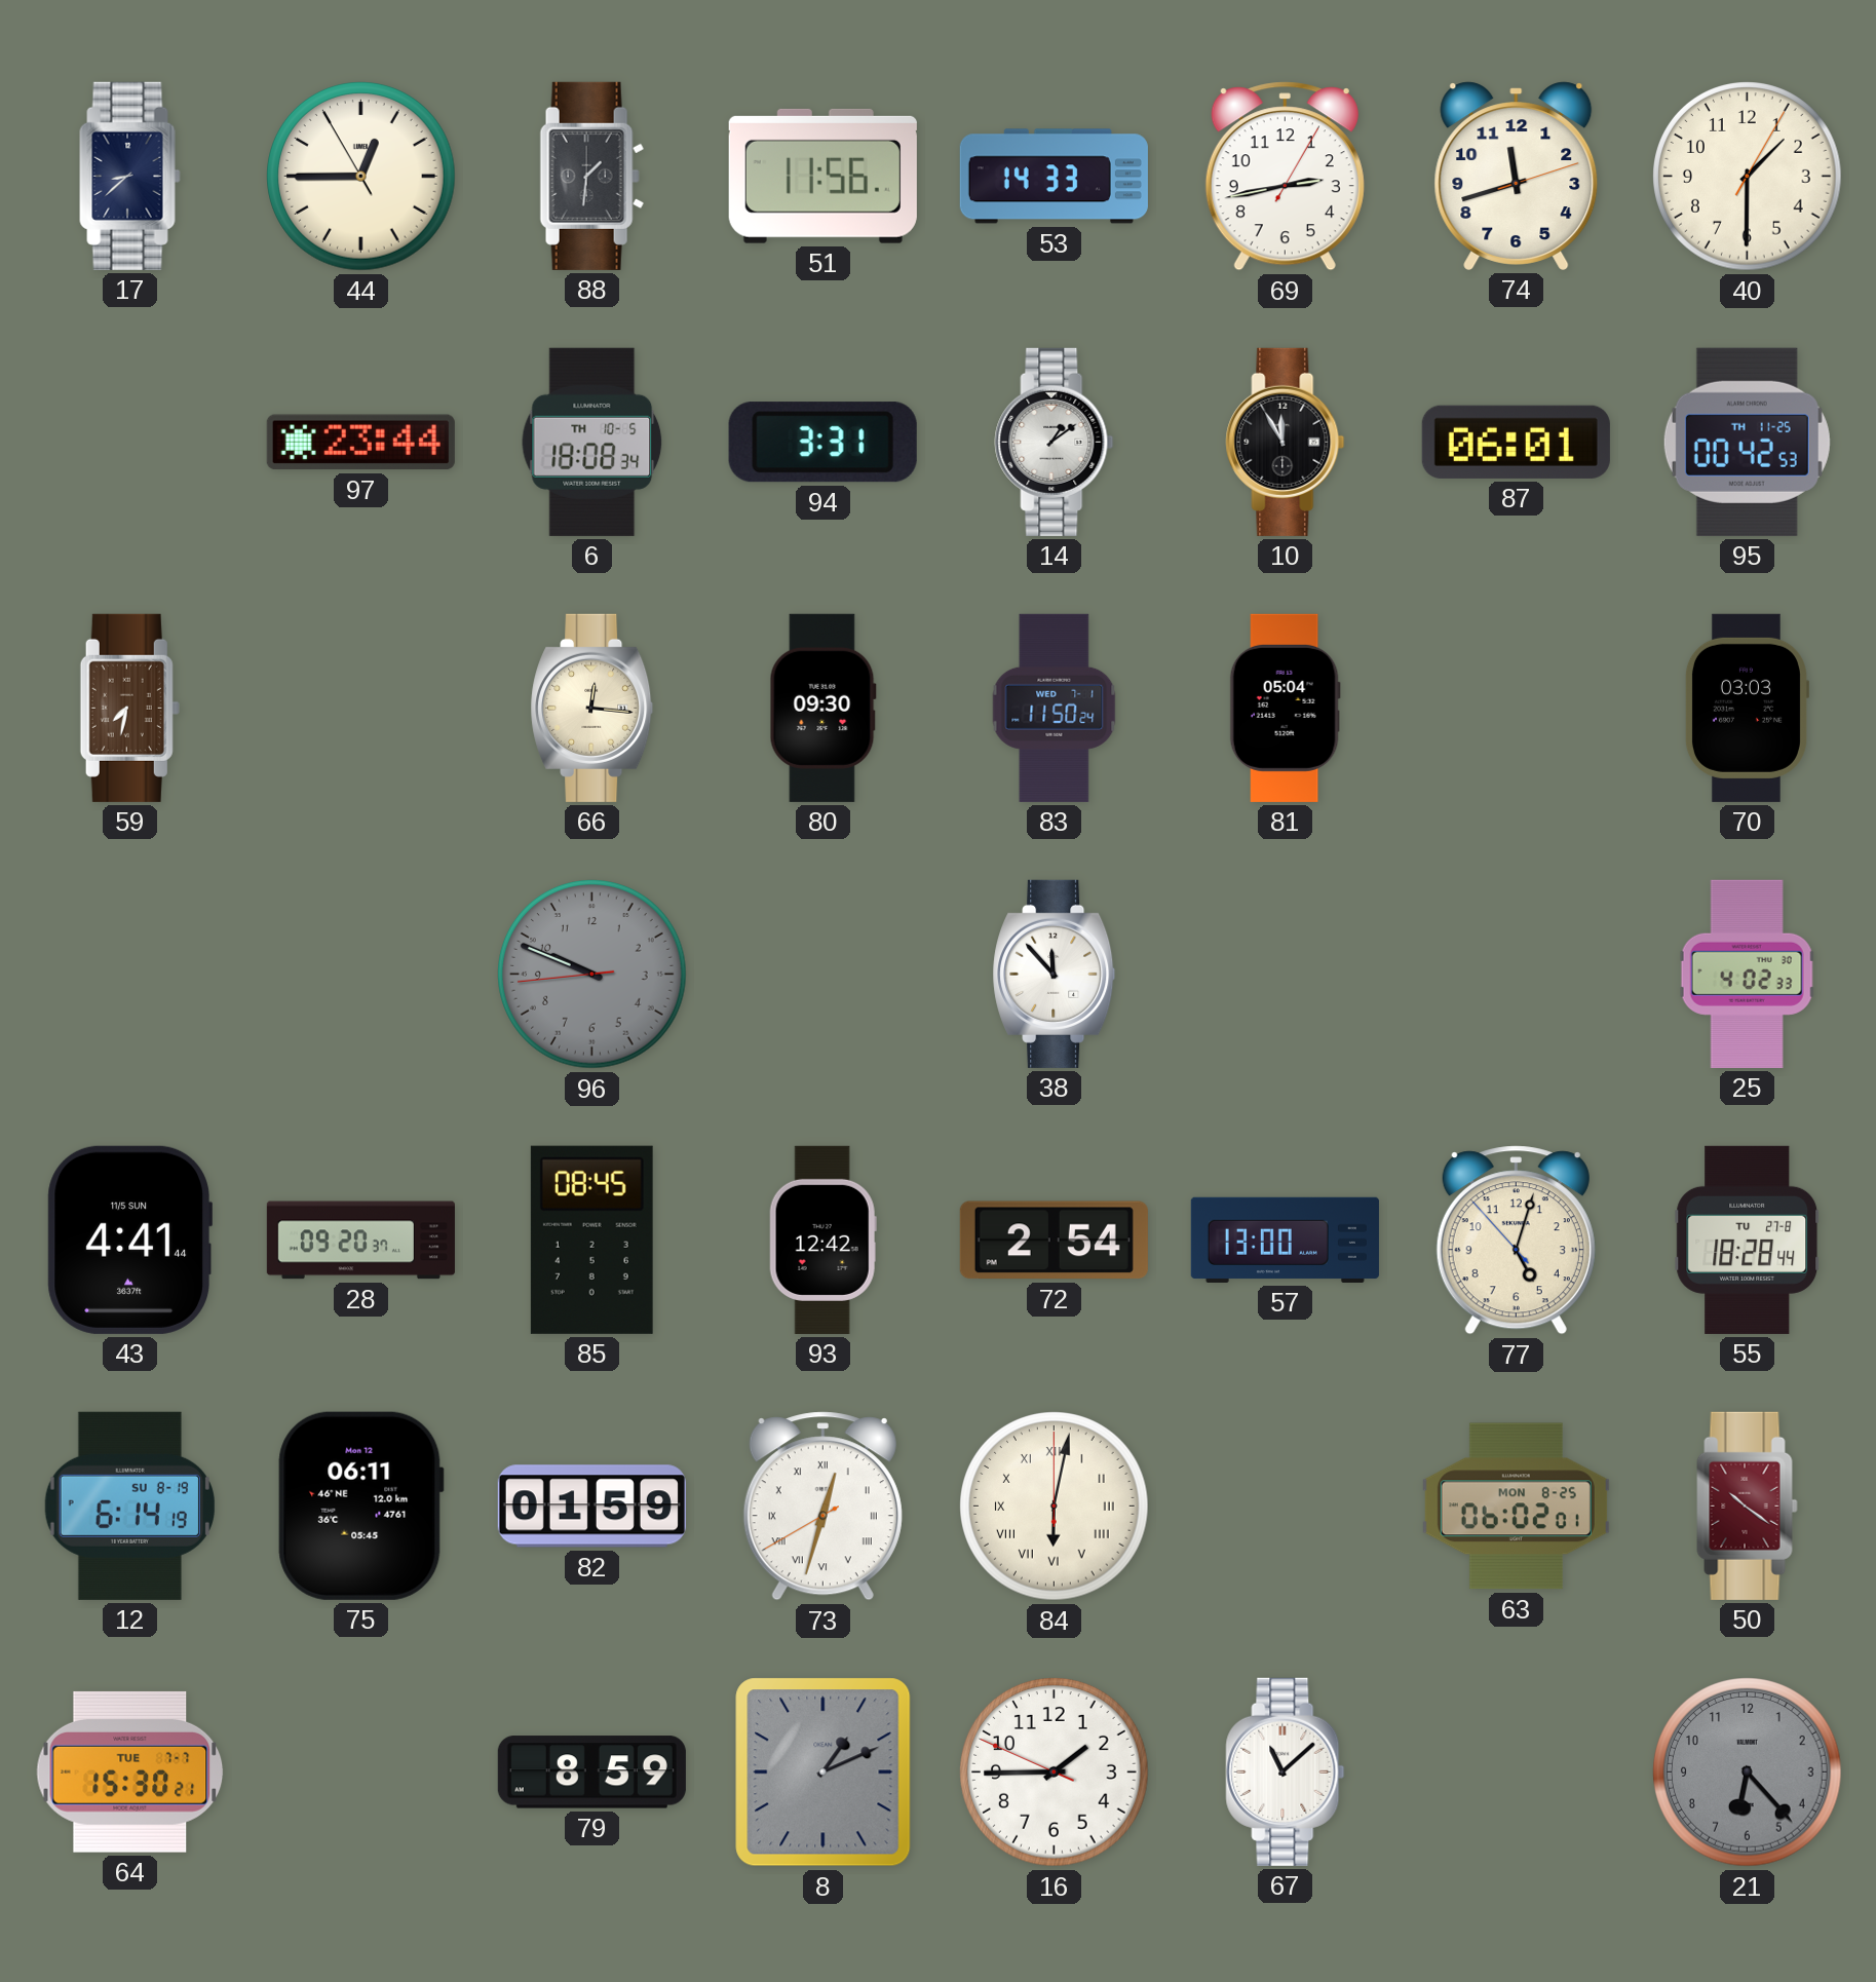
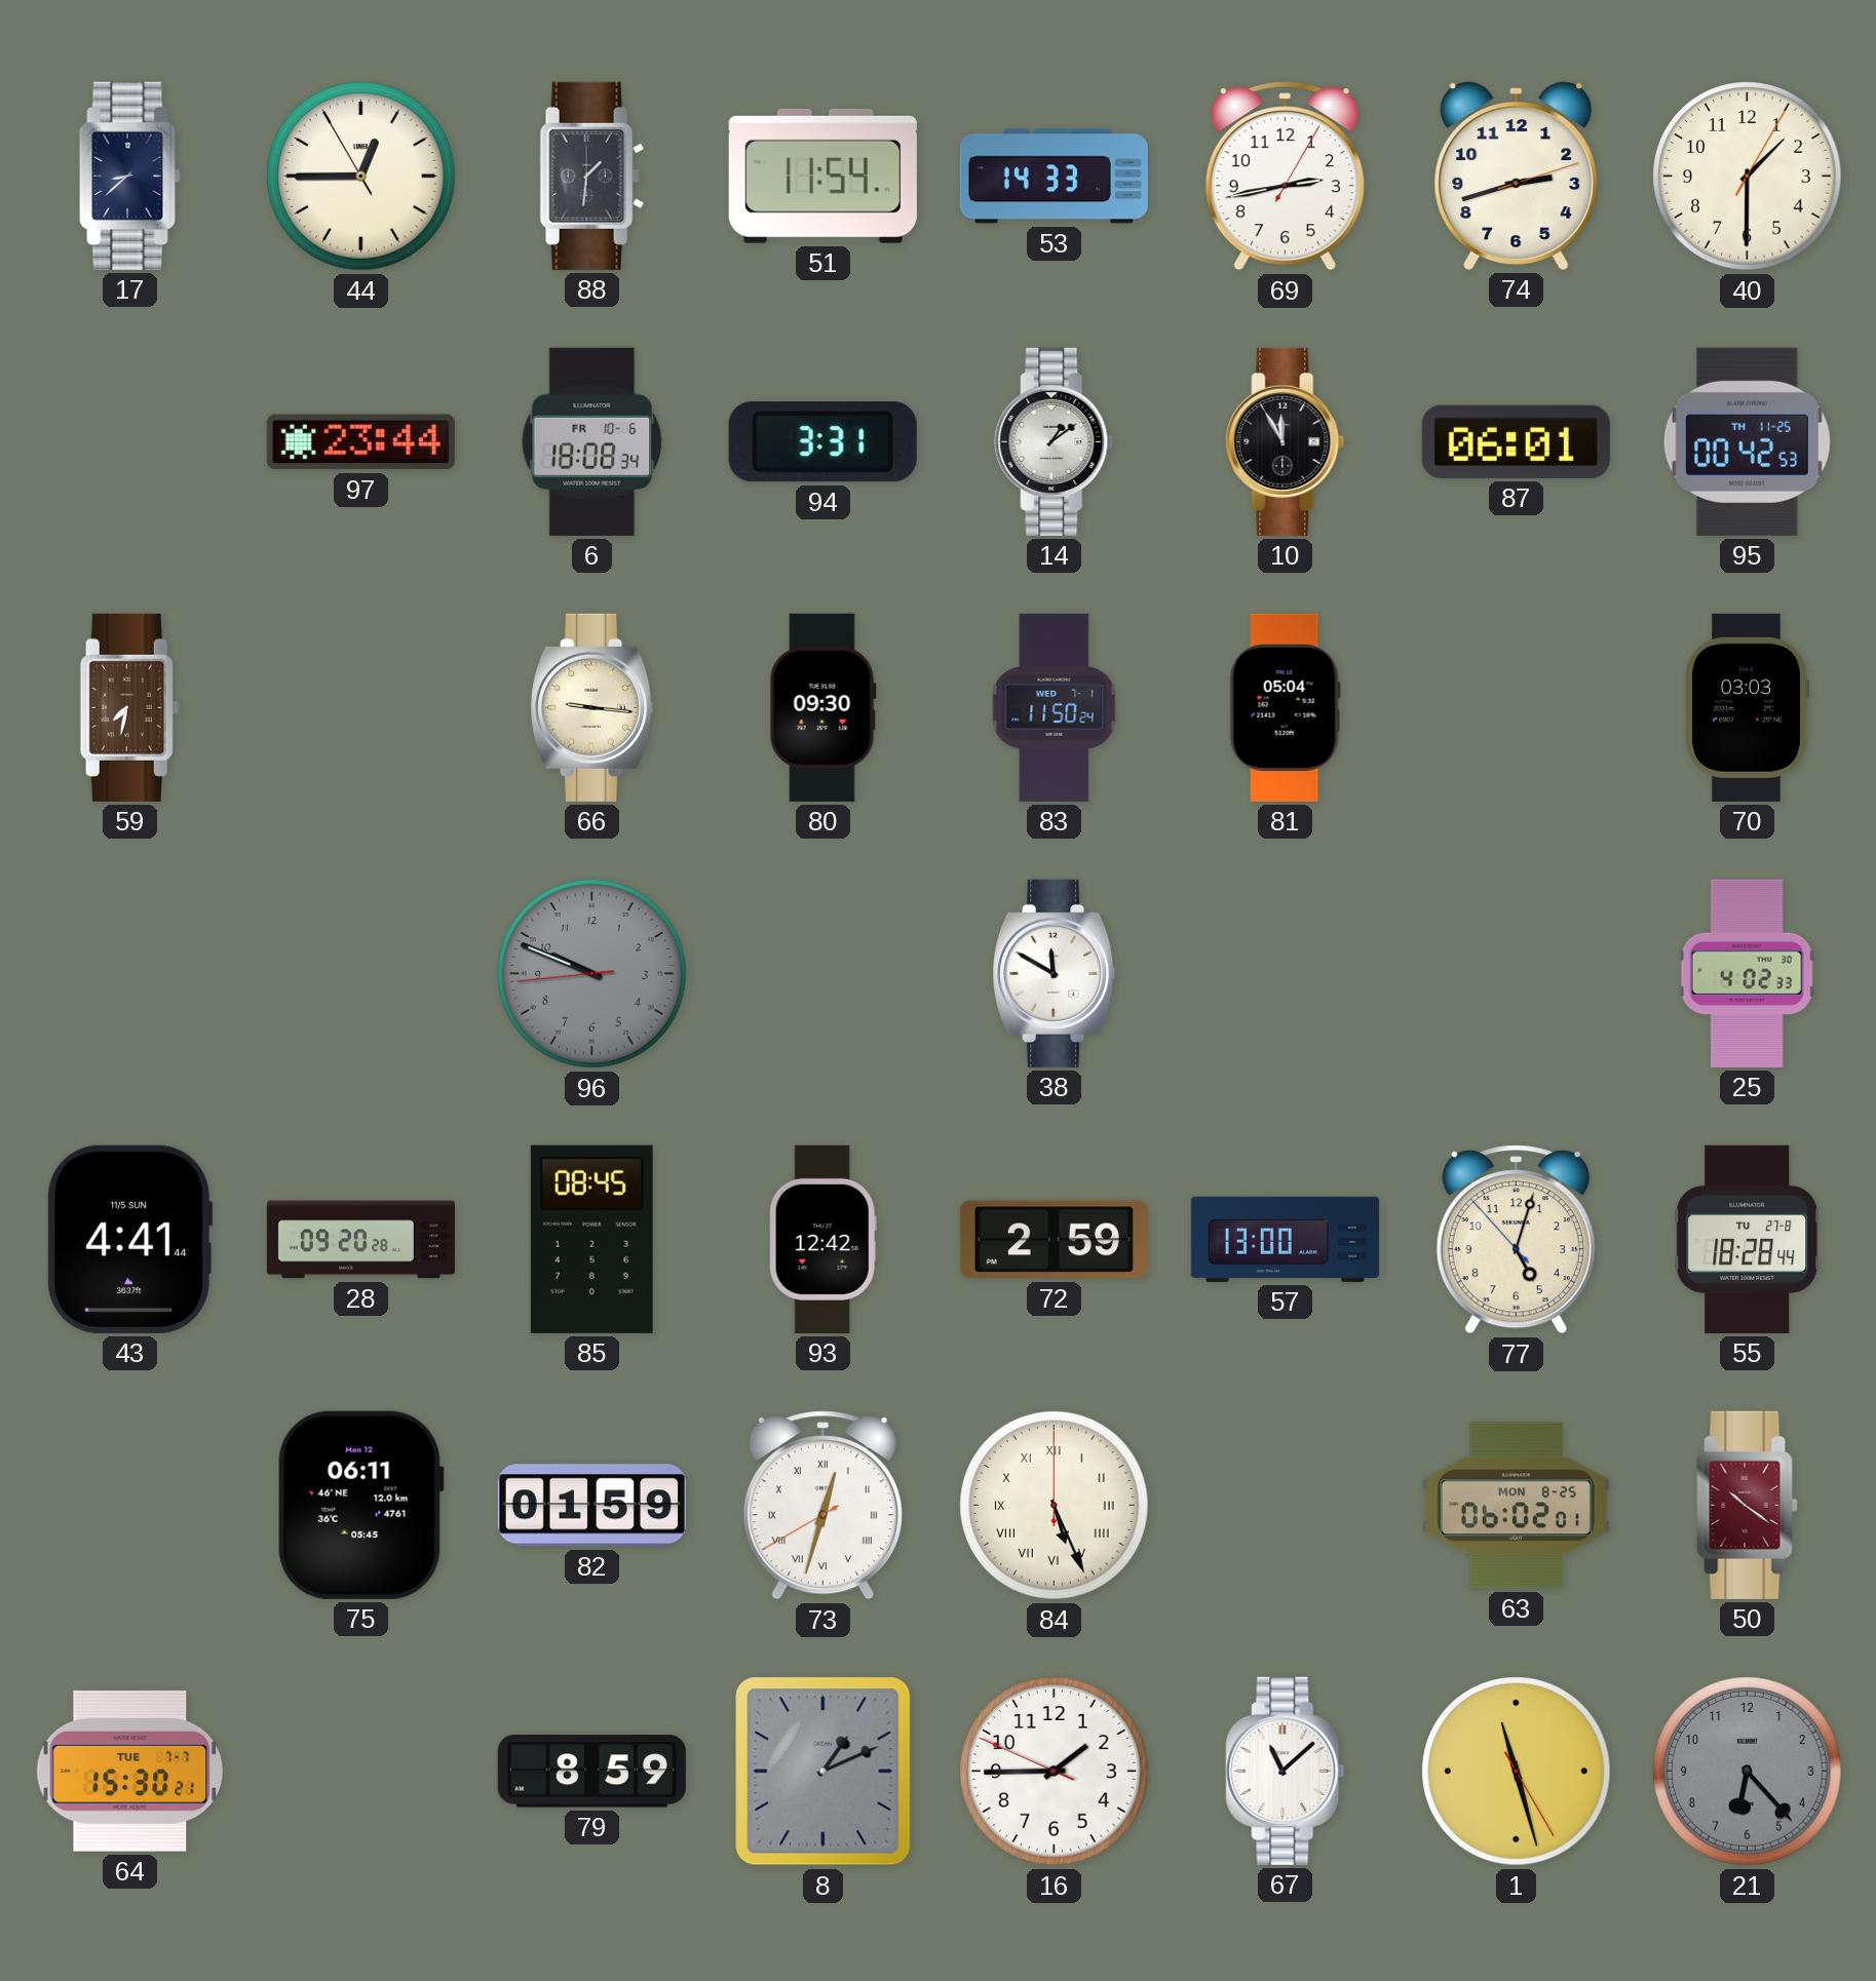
51: 11:56 -> 11:54 (822, 176)
74: 11:42 -> 2:42 (1517, 176)
6 date: TH 10-5 -> FR 10-6 (592, 441)
66: 12:16 -> 9:16 (592, 707)
38: 11:53 -> 11:50 (1055, 973)
28: 09:20:37 -> 09:20:28 (360, 1240)
72: 2:54 -> 2:59 (1054, 1240)
12: 6:14 -> none (129, 1505)
84: 6:02 -> 5:26 (1055, 1506)
1: none -> 11:27 (1517, 1772)
